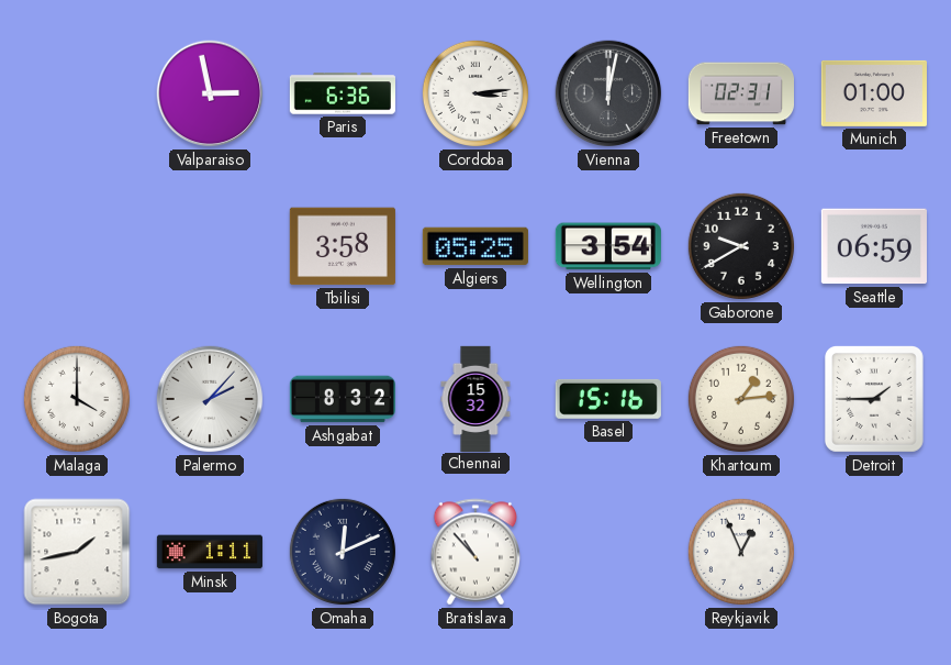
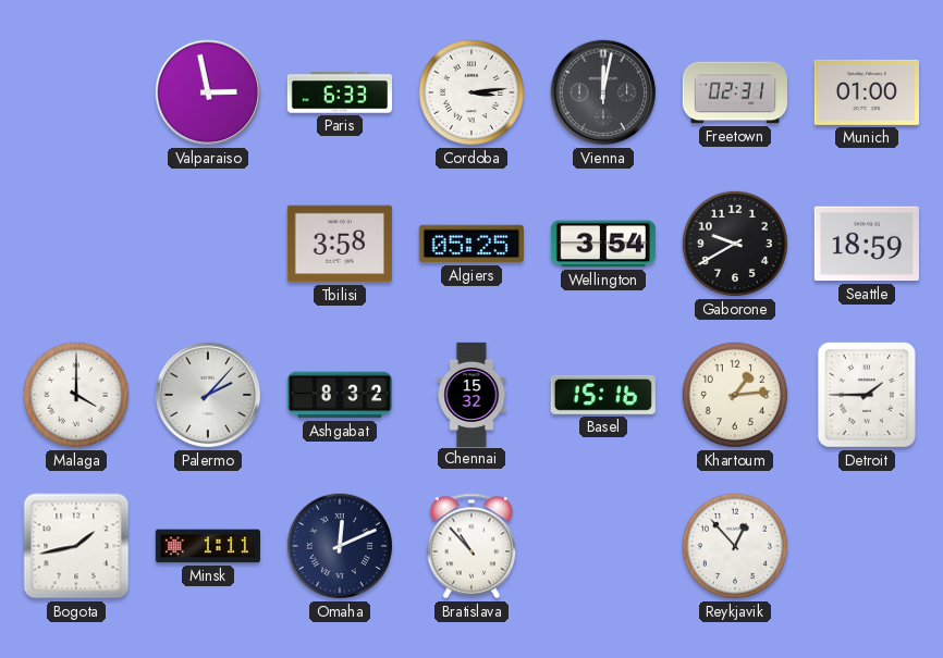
Paris: 6:36 -> 6:33 (339, 92)
Seattle: 06:59 -> 18:59 (867, 244)
Reykjavik: 12:56 -> 12:53 (735, 546)
